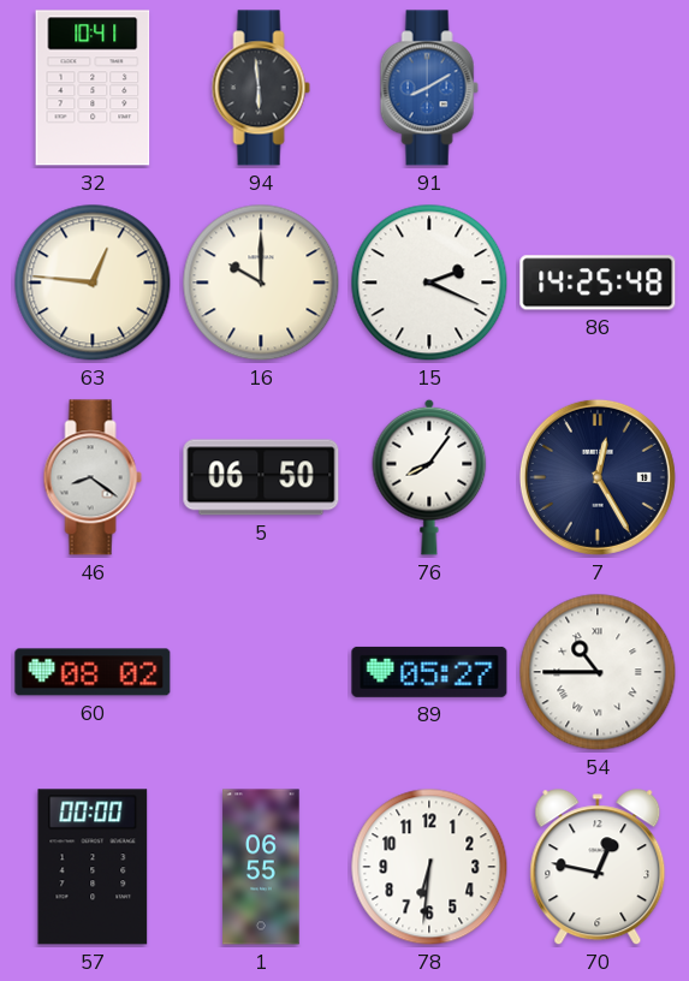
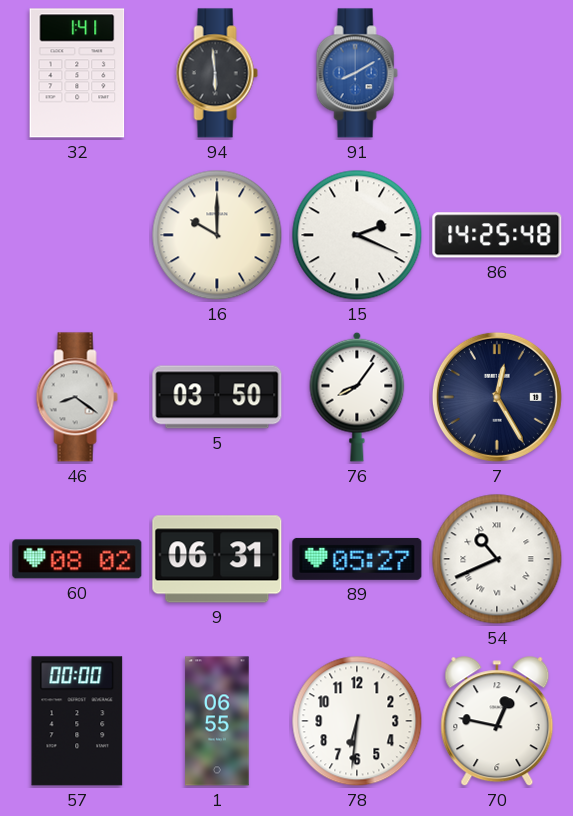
32: 10:41 -> 1:41 (77, 73)
63: 12:46 -> none (93, 283)
5: 06:50 -> 03:50 (217, 397)
9: none -> 06:31 (217, 559)
54: 10:45 -> 10:41 (497, 559)
